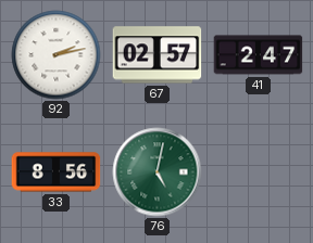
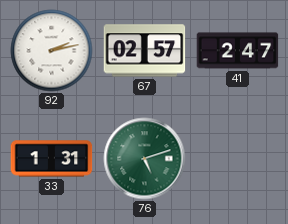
33: 8:56 -> 1:31 (52, 159)
76: 5:02 -> 5:12 (145, 159)
